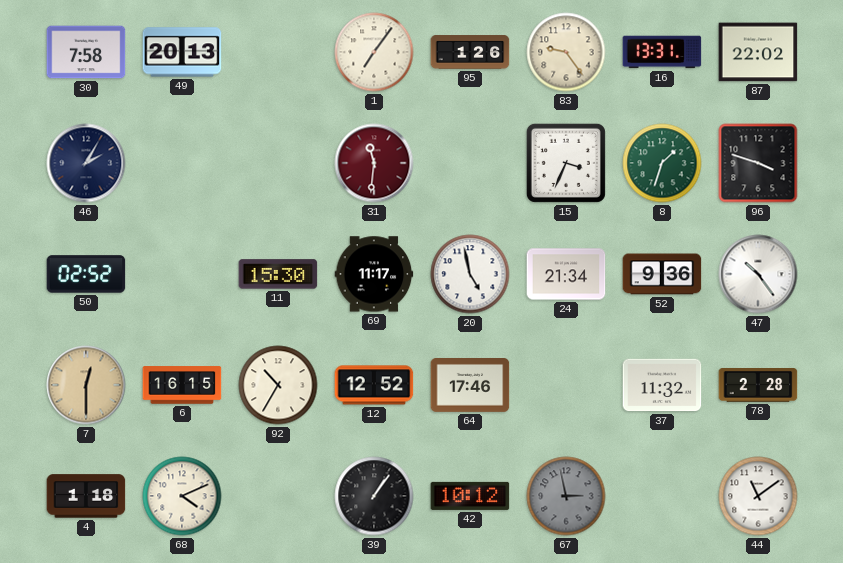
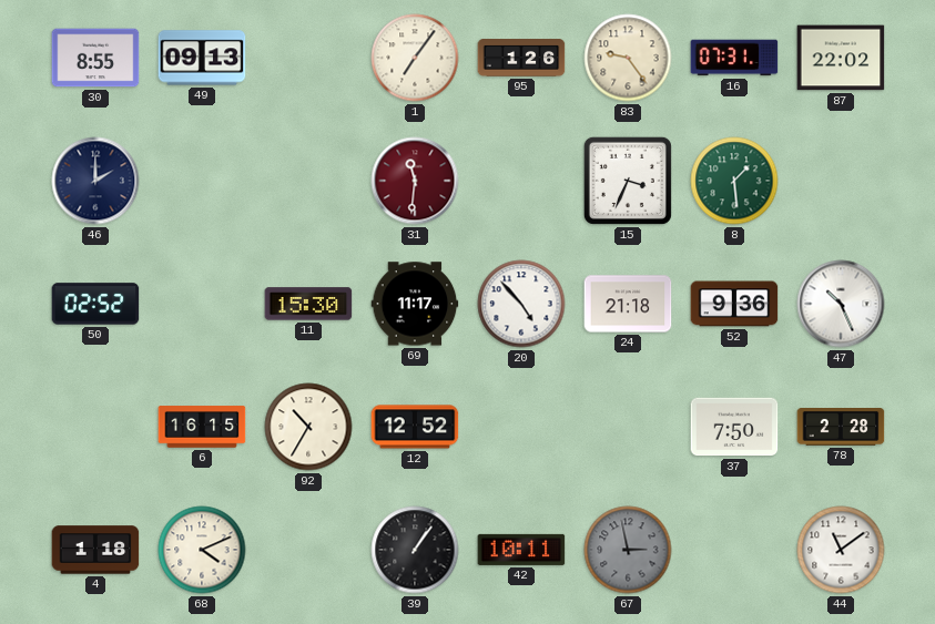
30: 7:58 -> 8:55 (95, 58)
49: 20:13 -> 09:13 (202, 58)
16: 13:31 -> 07:31 (734, 58)
46: 2:05 -> 2:00 (95, 181)
8: 1:33 -> 1:29 (734, 181)
96: 3:48 -> none (758, 163)
20: 4:58 -> 4:53 (521, 304)
24: 21:34 -> 21:18 (628, 304)
47: 10:24 -> 10:26 (841, 304)
7: 12:30 -> none (86, 385)
64: 17:46 -> none (470, 386)
37: 11:32 -> 7:50 (734, 427)
42: 10:12 -> 10:11 (521, 550)
